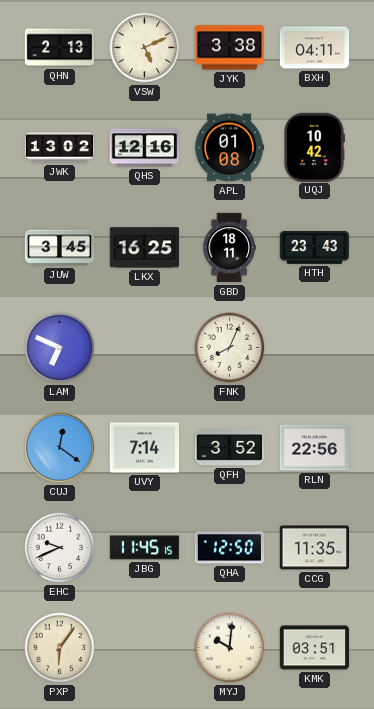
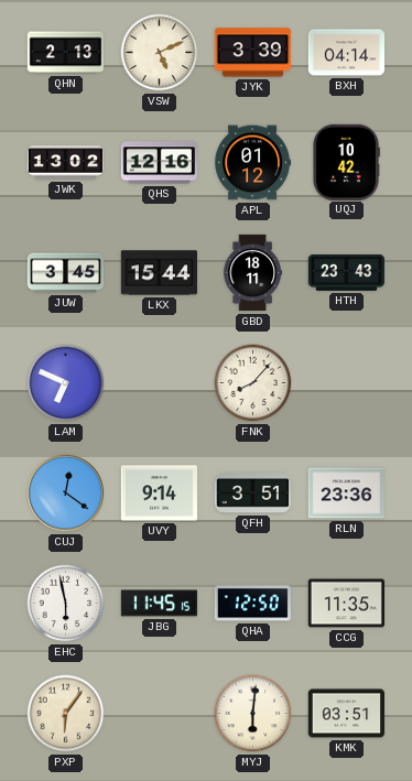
JYK: 3:38 -> 3:39 (252, 53)
BXH: 04:11 -> 04:14 (347, 53)
APL: 01:08 -> 01:12 (253, 163)
LKX: 16:25 -> 15:44 (159, 273)
FNK: 8:04 -> 8:07 (253, 383)
UVY: 7:14 -> 9:14 (159, 493)
QFH: 3:52 -> 3:51 (252, 493)
RLN: 22:56 -> 23:36 (346, 493)
EHC: 9:41 -> 5:58 (66, 604)
MYJ: 10:01 -> 6:01 (253, 714)
